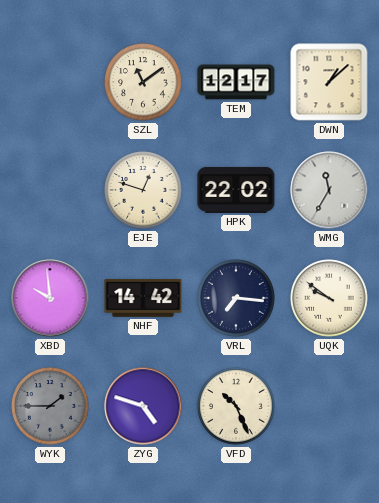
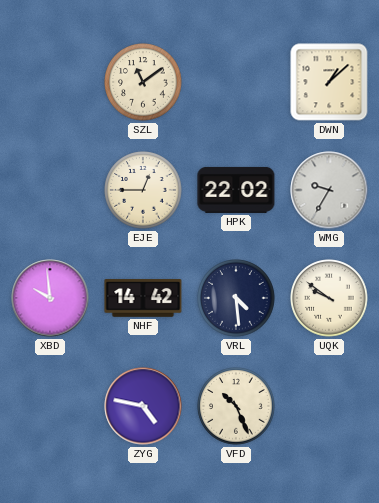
TEM: 12:17 -> none (236, 82)
EJE: 12:48 -> 12:45 (143, 190)
WMG: 11:35 -> 9:35 (329, 190)
VRL: 7:16 -> 4:29 (236, 298)
WYK: 1:45 -> none (50, 406)
ZYG: 4:48 -> 4:47 (143, 406)
